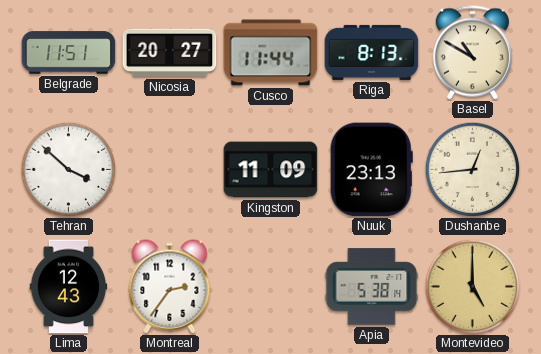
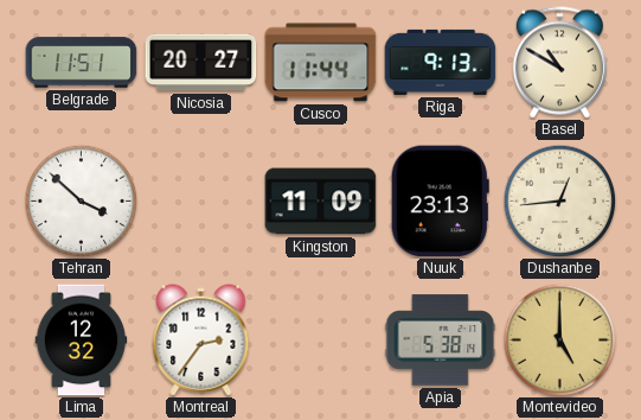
Riga: 8:13 -> 9:13 (441, 62)
Lima: 12:43 -> 12:32 (82, 341)
